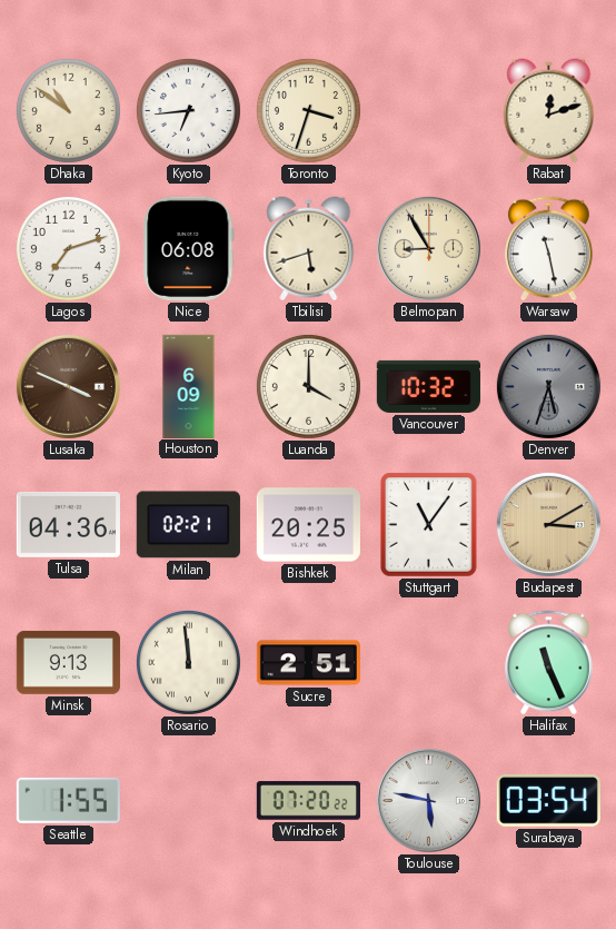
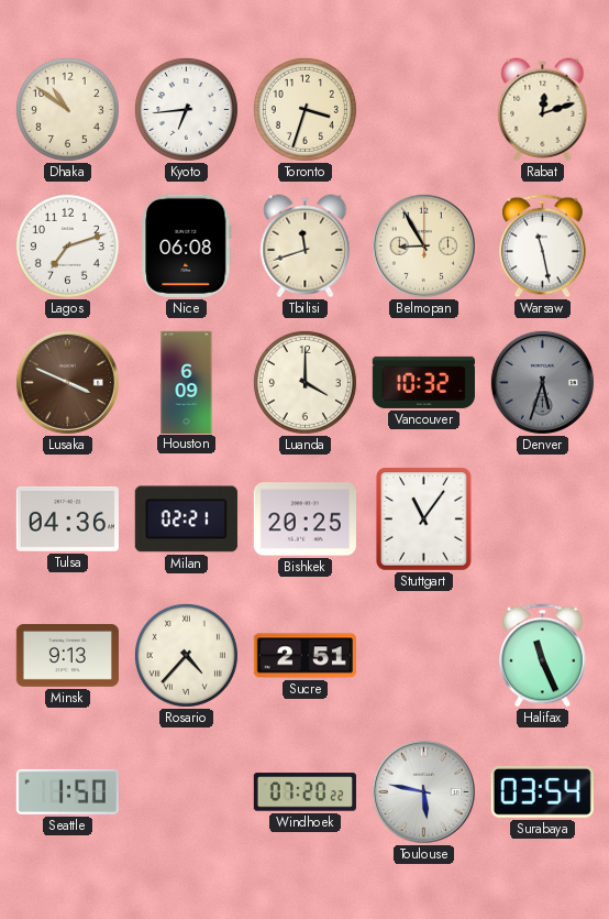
Tbilisi: 5:42 -> 11:42 (306, 247)
Budapest: 3:10 -> none (548, 524)
Rosario: 11:59 -> 4:37 (186, 655)
Seattle: 1:55 -> 1:50 (67, 791)
